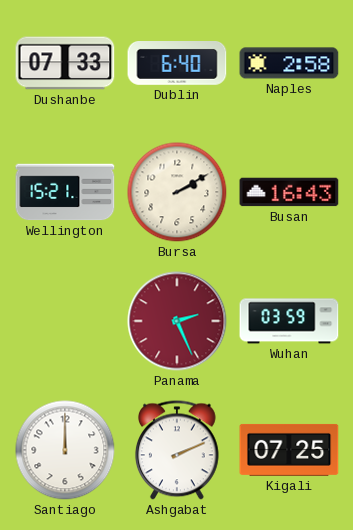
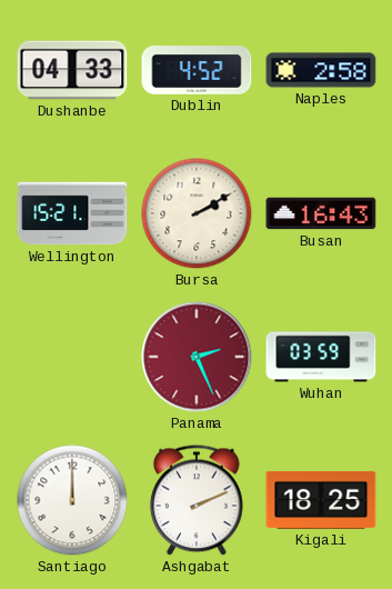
Dushanbe: 07:33 -> 04:33 (72, 70)
Dublin: 6:40 -> 4:52 (197, 71)
Kigali: 07:25 -> 18:25 (321, 500)
